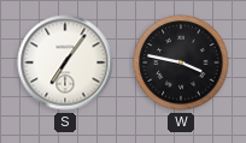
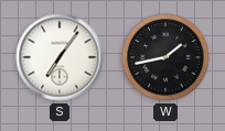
W: 3:47 -> 1:43 (165, 57)
